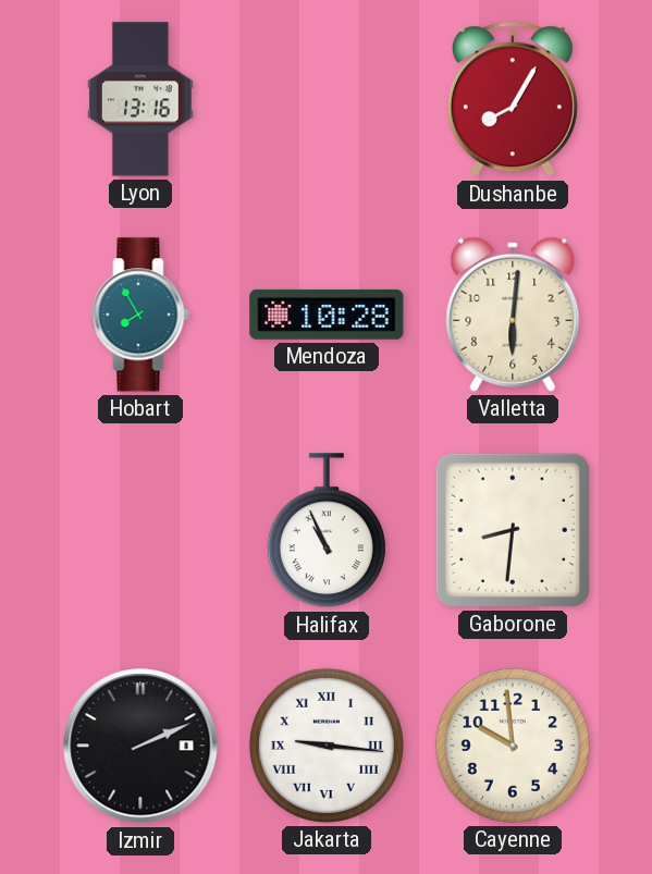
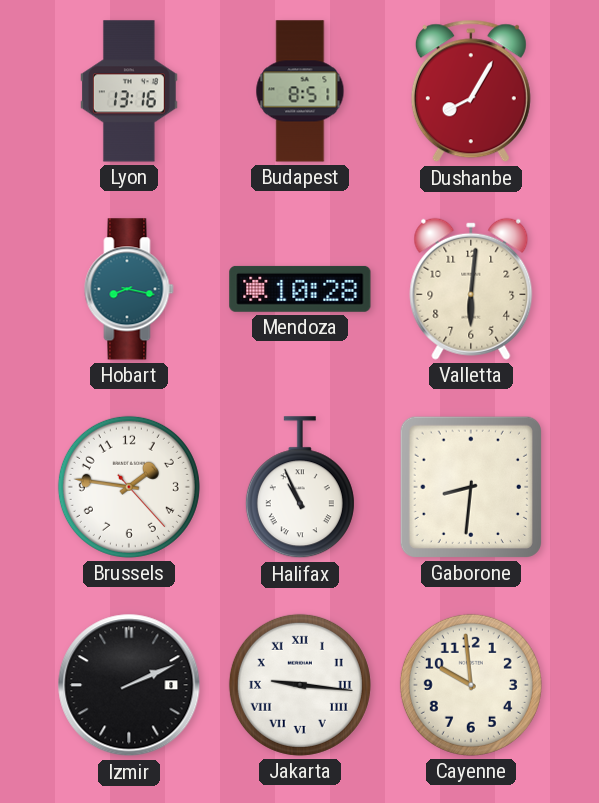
Budapest: none -> 8:51 (300, 91)
Hobart: 7:55 -> 8:17 (129, 289)
Brussels: none -> 1:46 (129, 487)
